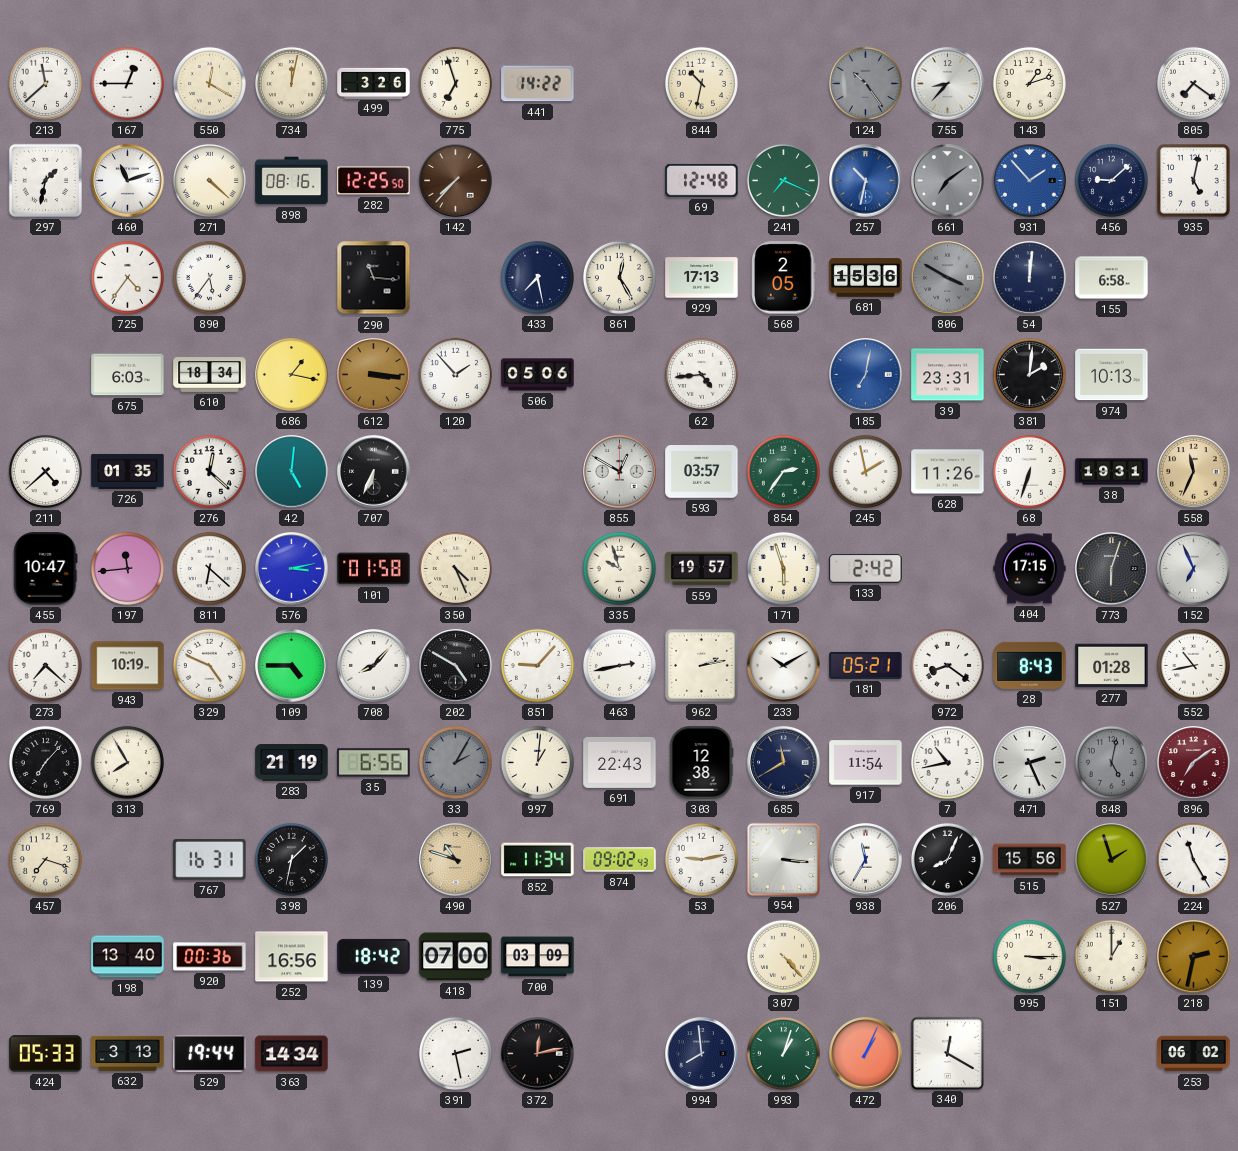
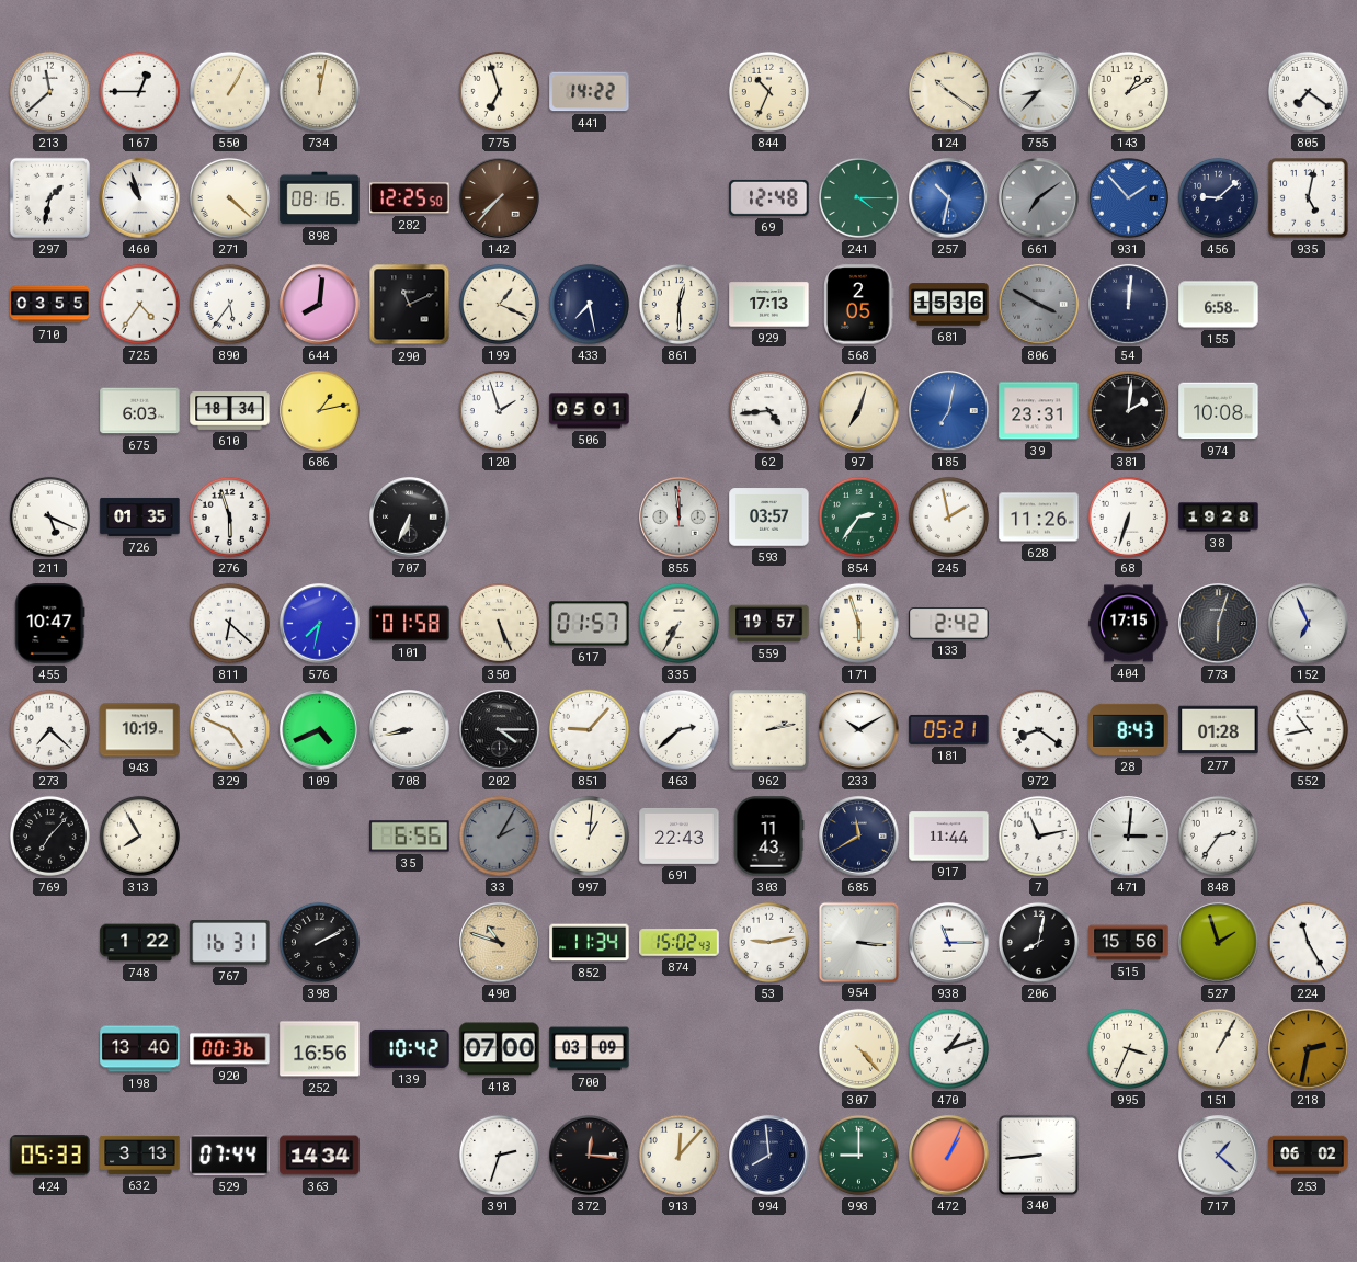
550: 12:20 -> 1:05 (229, 91)
499: 3:26 -> none (374, 83)
844: 10:32 -> 10:34 (768, 91)
124: 10:24 -> 10:21 (948, 91)
124 dial: grey -> cream (948, 91)
143: 1:12 -> 1:10 (1128, 91)
460: 11:12 -> 10:57 (140, 198)
241: 7:19 -> 4:15 (858, 197)
710: none -> 03:55 (50, 305)
644: none -> 8:01 (320, 305)
290: 11:16 -> 11:11 (410, 305)
199: none -> 1:19 (499, 304)
861: 12:25 -> 12:30 (678, 304)
686: 1:17 -> 1:13 (320, 411)
612: 3:16 -> none (374, 375)
120: 1:53 -> 1:57 (499, 410)
506: 05:06 -> 05:01 (590, 411)
97: none -> 7:03 (859, 411)
974: 10:13 -> 10:08 (1219, 411)
211: 4:38 -> 5:19 (49, 516)
276: 12:22 -> 5:57 (229, 516)
42: 5:01 -> none (292, 472)
855: 12:50 -> 11:59 (680, 518)
38: 19:31 -> 19:28 (1219, 518)
558: 11:34 -> none (1194, 472)
197: 11:44 -> none (127, 568)
576: 3:13 -> 7:32 (320, 624)
350: 4:26 -> 5:26 (499, 623)
617: none -> 01:57 (590, 624)
335: 9:57 -> 7:35 (678, 623)
109: 4:45 -> 4:41 (320, 730)
708: 8:07 -> 8:43 (410, 730)
202: 4:50 -> 4:15 (500, 730)
463: 2:43 -> 2:38 (678, 729)
283: 21:19 -> none (292, 763)
303: 12:38 -> 11:43 (768, 837)
917: 11:54 -> 11:44 (949, 837)
7: 10:43 -> 11:13 (1038, 835)
471: 2:26 -> 3:01 (1129, 837)
848: 5:02 -> 2:36 (1218, 835)
848 dial: grey -> white (1218, 835)
896: 7:09 -> none (1194, 763)
457: 7:18 -> none (45, 859)
748: none -> 1:22 (140, 943)
398: 1:32 -> 2:10 (319, 942)
874: 09:02 -> 15:02 (680, 943)
938: 11:35 -> 11:15 (949, 943)
206: 8:04 -> 8:02 (1038, 942)
139: 18:42 -> 10:42 (410, 1048)
470: none -> 1:12 (948, 1048)
995: 3:15 -> 3:34 (1128, 1048)
151: 1:00 -> 1:05 (1218, 1048)
529: 19:44 -> 07:44 (230, 1156)
391: 2:28 -> 2:33 (499, 1155)
372: 12:13 -> 12:16 (590, 1156)
913: none -> 12:07 (678, 1155)
993: 1:03 -> 9:00 (858, 1155)
340: 12:20 -> 8:44 (1038, 1155)
717: none -> 1:22 (1219, 1156)
